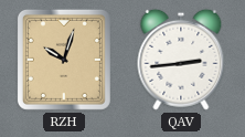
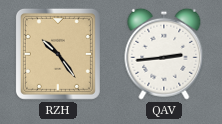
RZH: 10:03 -> 10:24 (58, 54)
